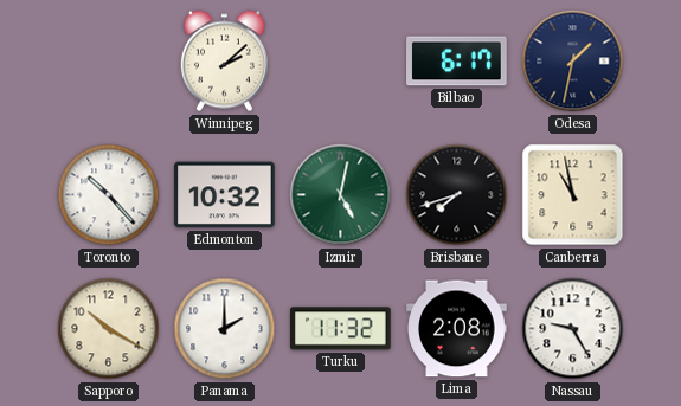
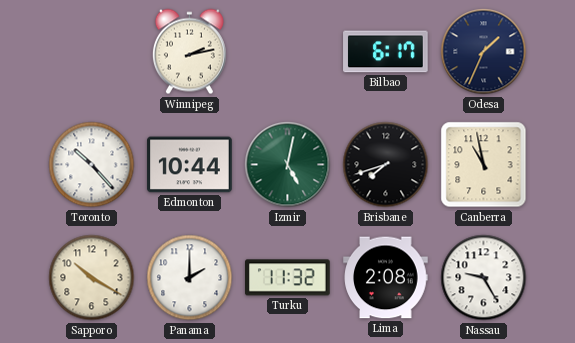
Winnipeg: 2:08 -> 2:13 (189, 52)
Odesa: 1:32 -> 1:34 (484, 52)
Edmonton: 10:32 -> 10:44 (190, 165)
